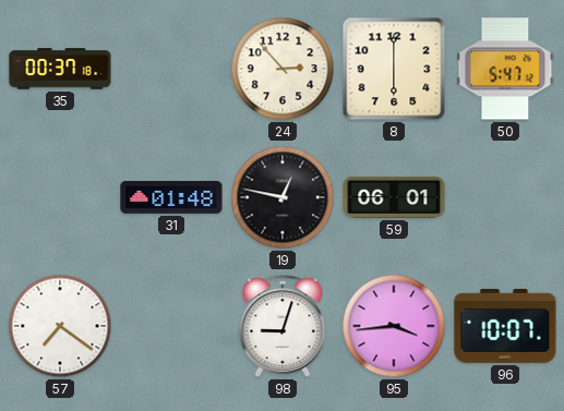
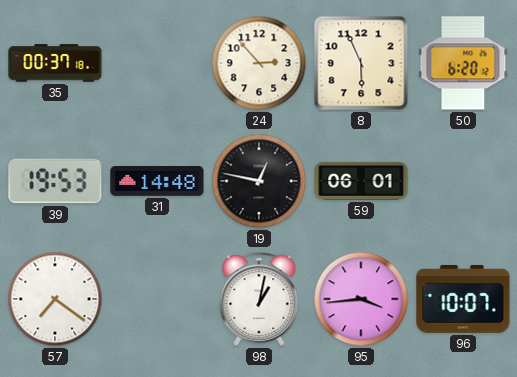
8: 6:00 -> 5:56 (361, 63)
50: 5:47 -> 6:20 (463, 63)
39: none -> 19:53 (55, 181)
31: 01:48 -> 14:48 (157, 181)
98: 9:03 -> 1:02 (259, 299)
